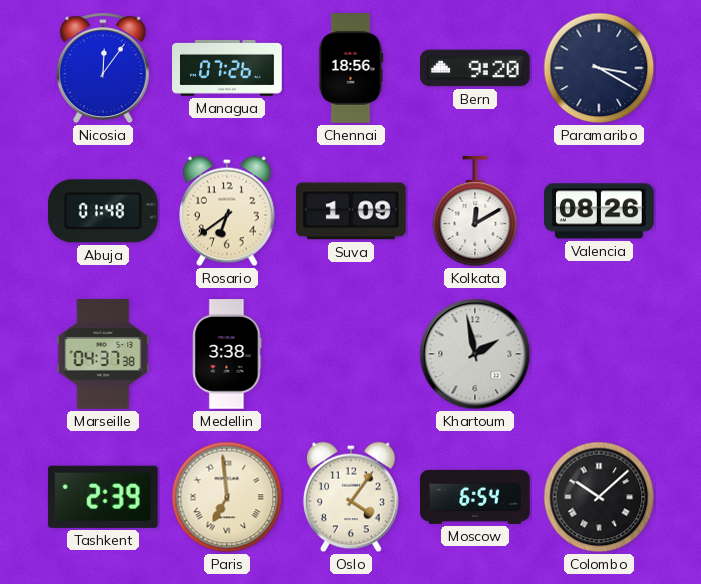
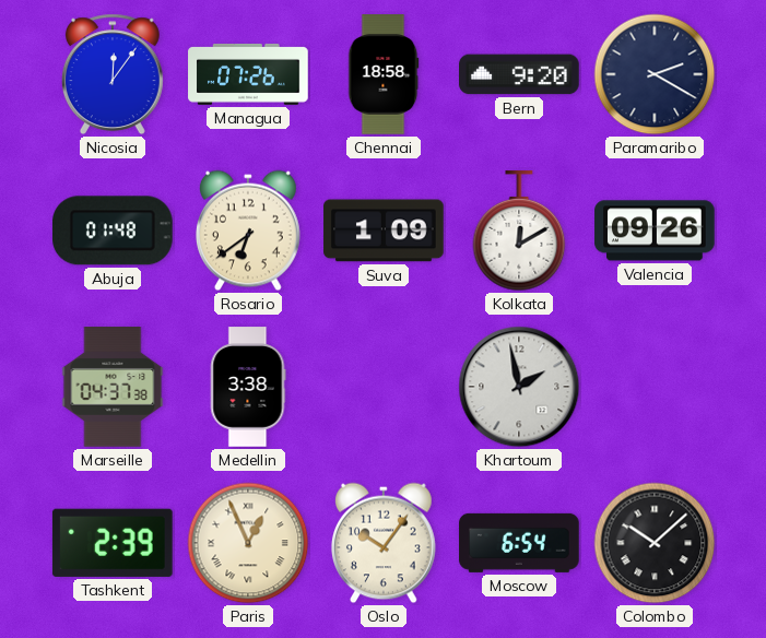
Chennai: 18:56 -> 18:58 (384, 74)
Paramaribo: 3:20 -> 2:20 (655, 74)
Valencia: 08:26 -> 09:26 (655, 231)
Paris: 6:59 -> 12:56 (248, 543)
Oslo: 4:06 -> 10:06 (384, 543)
